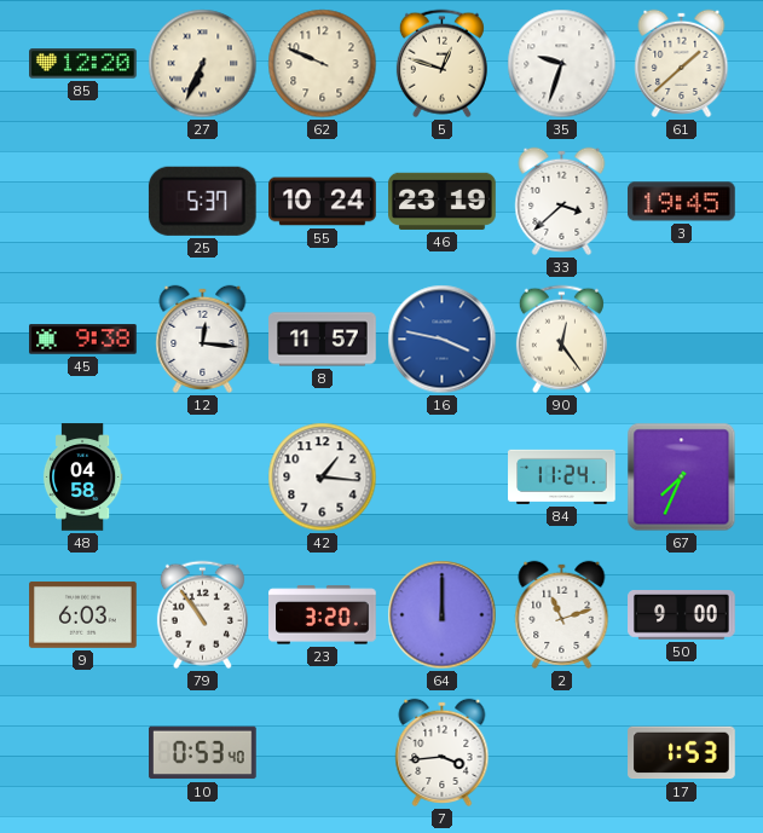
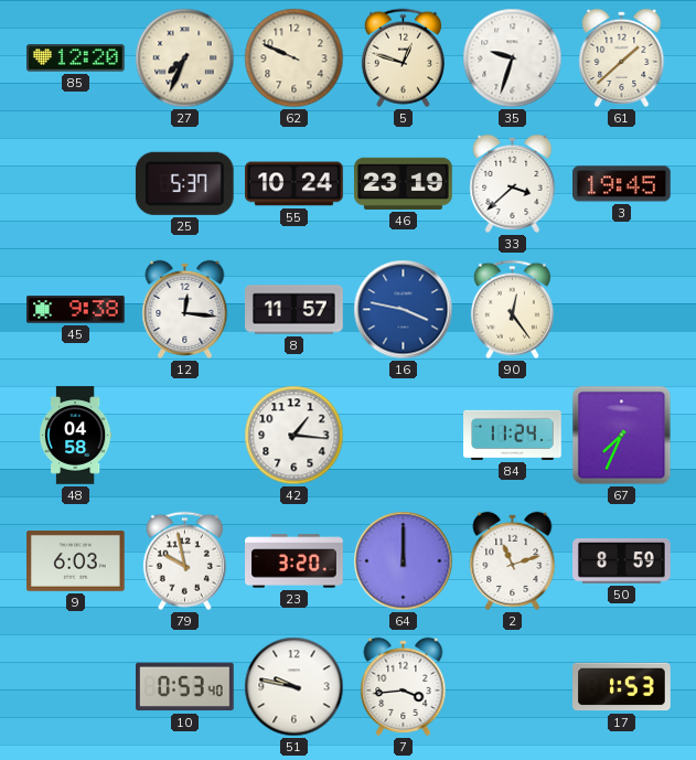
27: 6:34 -> 7:34 (185, 58)
79: 10:54 -> 9:58 (184, 561)
50: 9:00 -> 8:59 (622, 561)
51: none -> 9:47 (295, 687)
